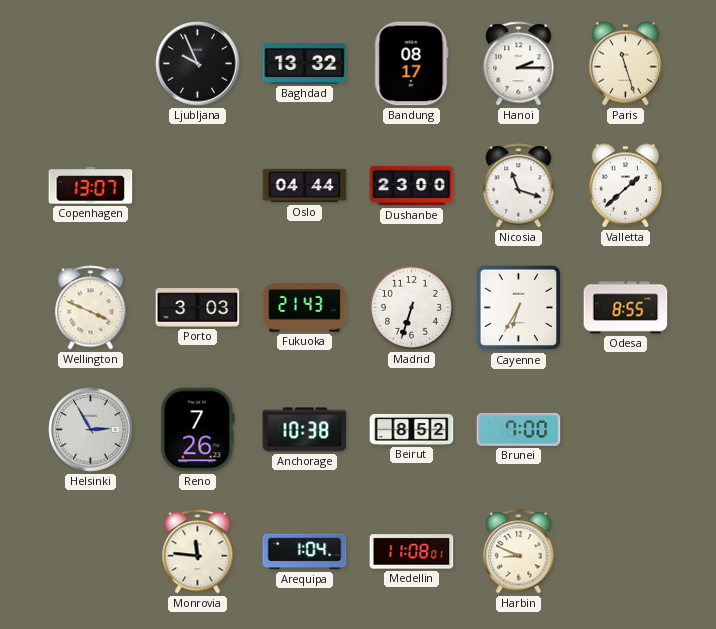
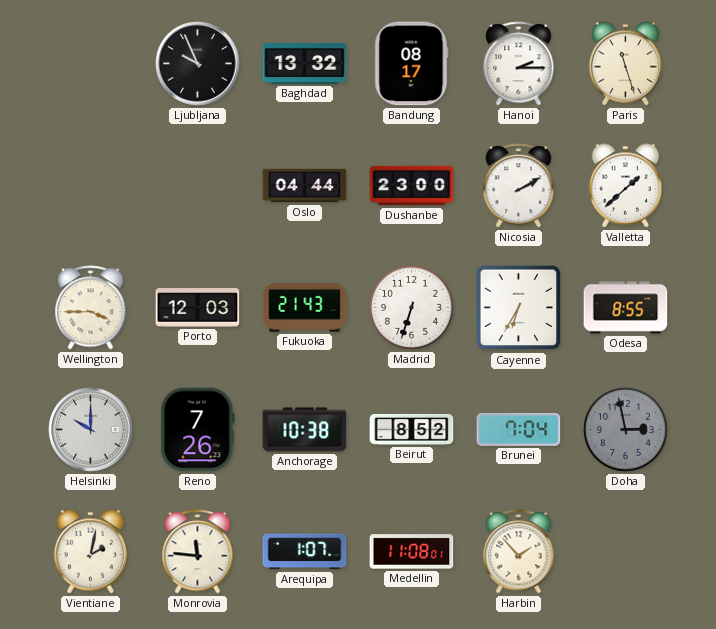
Copenhagen: 13:07 -> none (91, 186)
Nicosia: 11:18 -> 2:10 (519, 186)
Wellington: 3:49 -> 3:45 (91, 308)
Porto: 3:03 -> 12:03 (198, 308)
Helsinki: 2:55 -> 10:00 (91, 430)
Brunei: 7:00 -> 7:04 (519, 429)
Doha: none -> 2:58 (626, 430)
Vientiane: none -> 2:02 (91, 552)
Arequipa: 1:04 -> 1:07 (305, 552)
Harbin: 8:49 -> 1:53 (519, 552)
